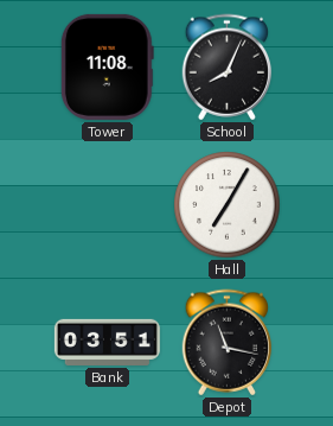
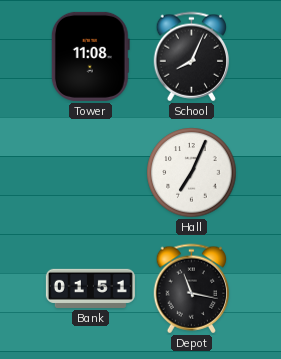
Hall: 7:05 -> 7:04 (192, 173)
Bank: 03:51 -> 01:51 (90, 288)
